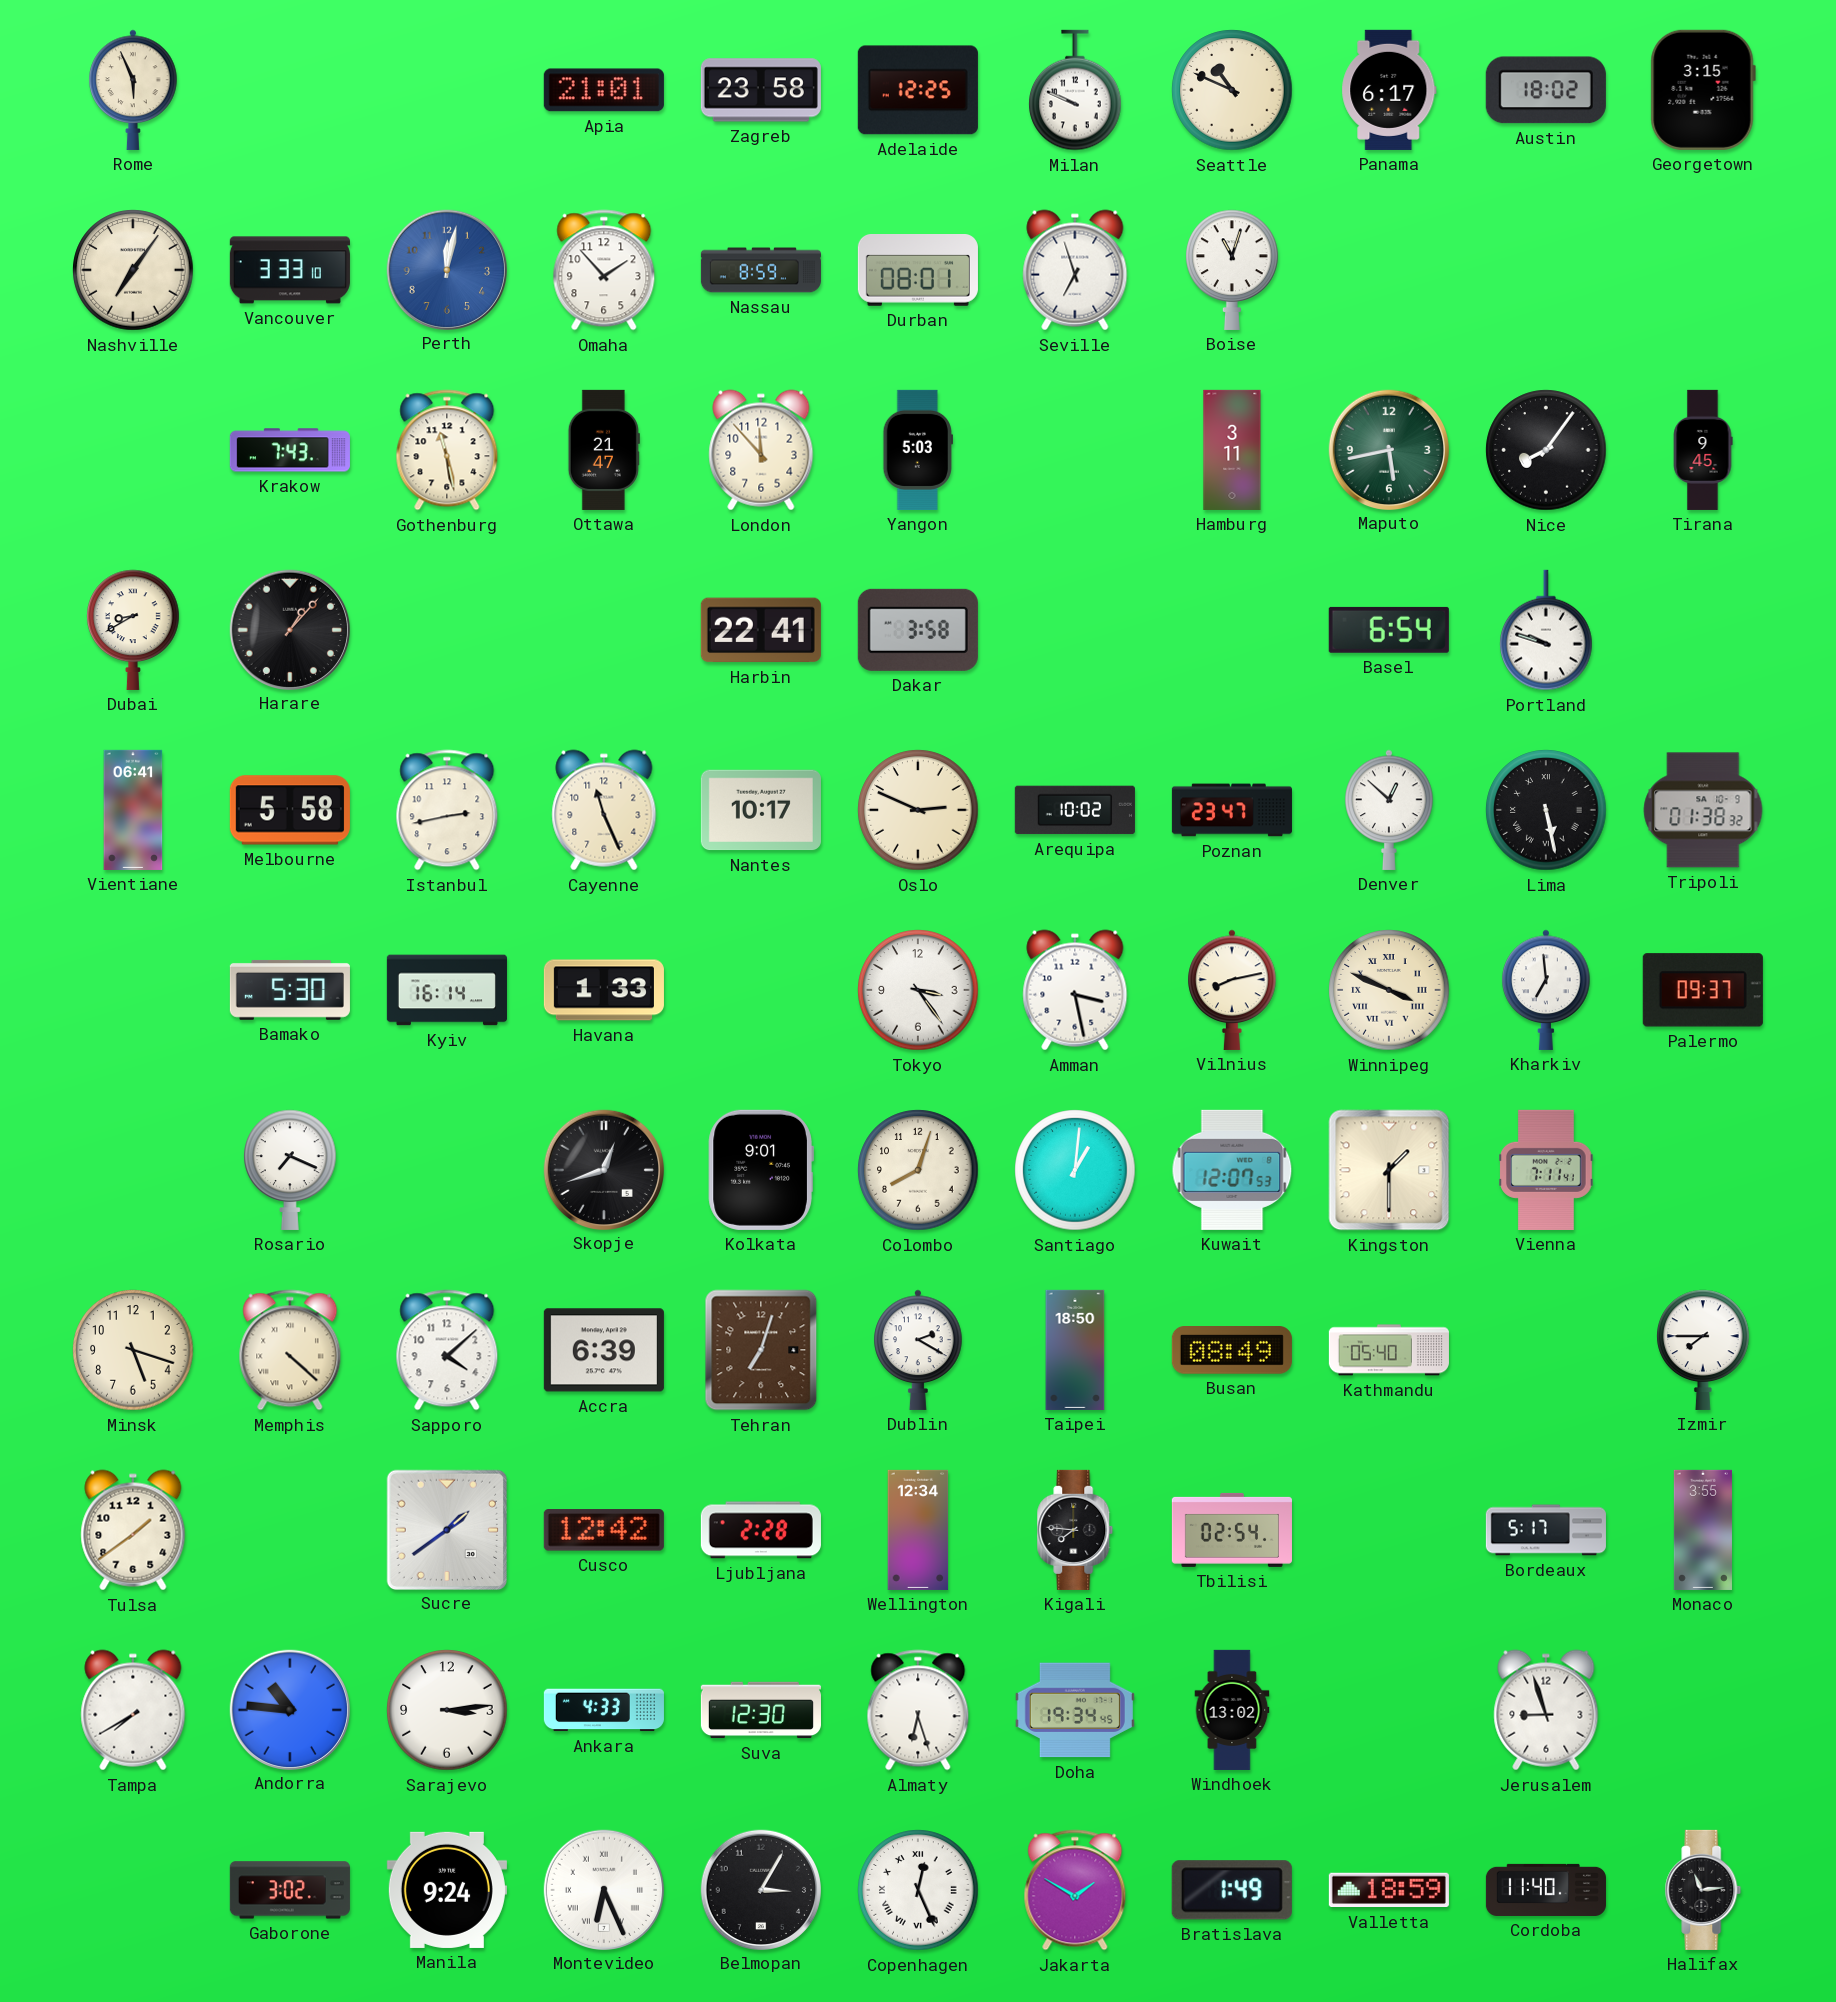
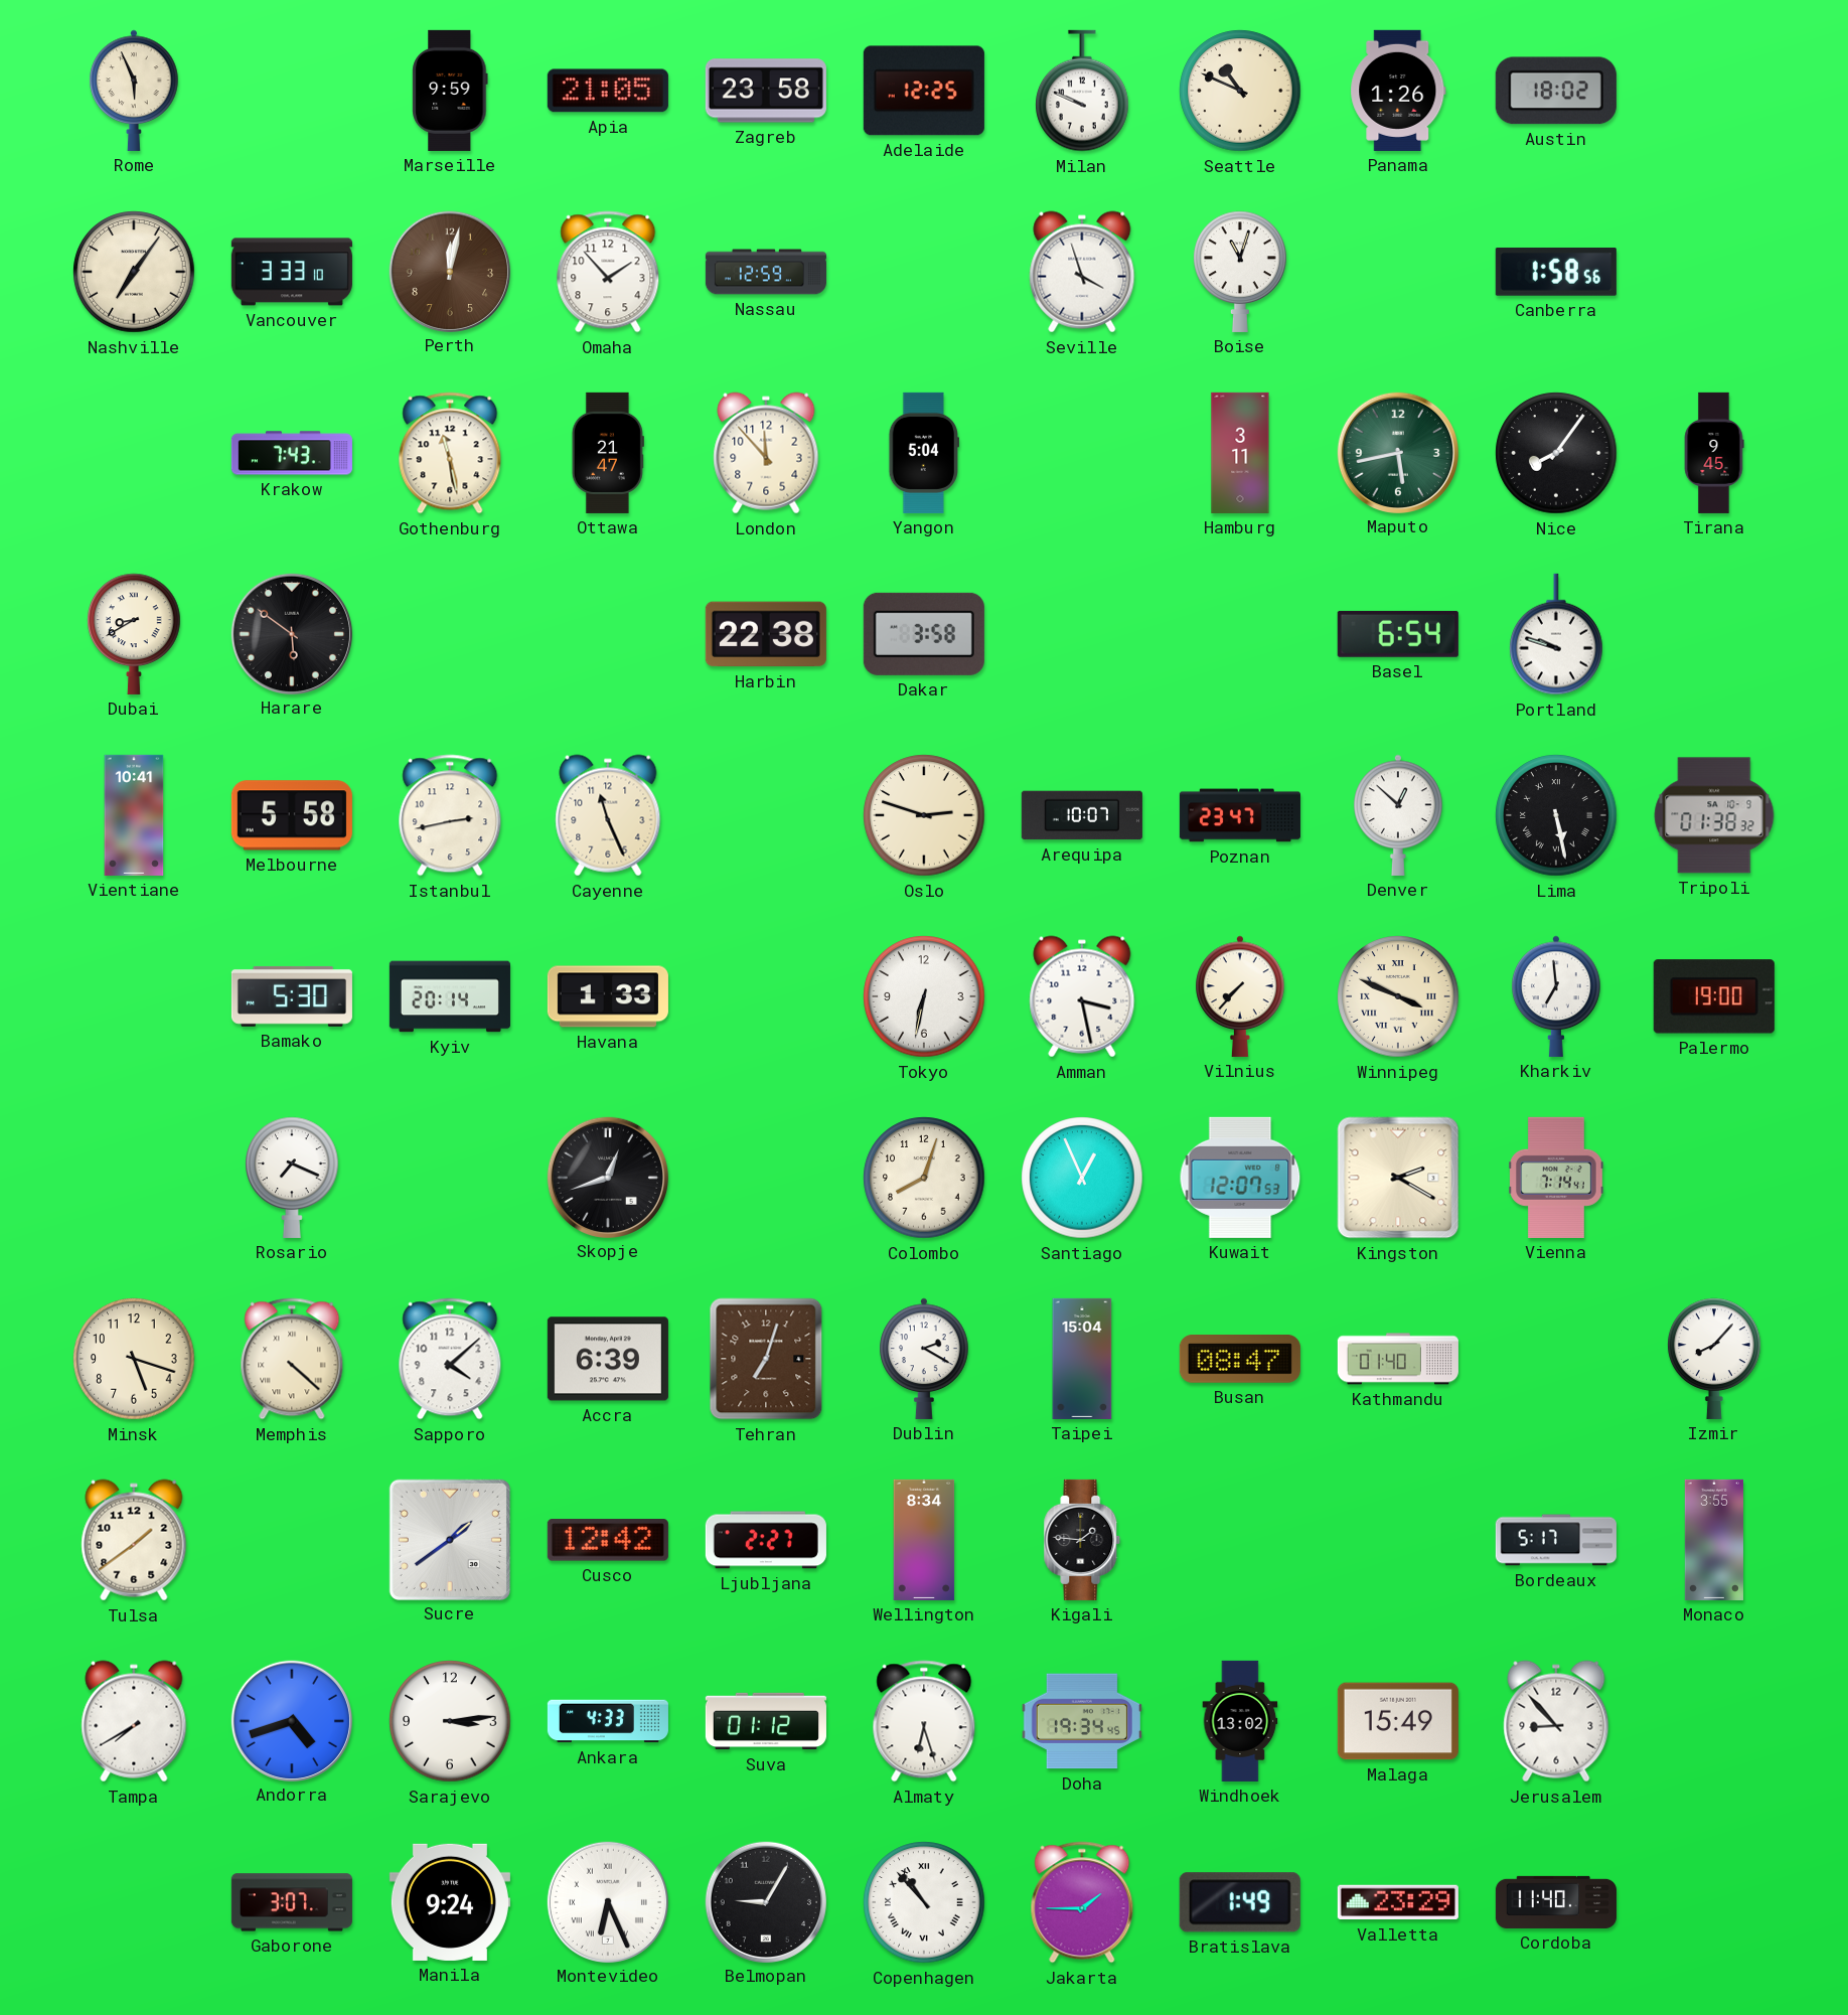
Marseille: none -> 9:59 (450, 91)
Apia: 21:01 -> 21:05 (608, 91)
Panama: 6:17 -> 1:26 (1398, 91)
Georgetown: 3:15 -> none (1703, 90)
Perth dial: blue -> brown (449, 271)
Nassau: 8:59 -> 12:59 (766, 272)
Durban: 08:01 -> none (918, 270)
Seville: 6:57 -> 3:57 (1082, 272)
Canberra: none -> 1:58 (1556, 272)
Yangon: 5:03 -> 5:04 (923, 453)
Harare: 1:07 -> 5:51 (291, 633)
Harbin: 22:41 -> 22:38 (766, 634)
Vientiane: 06:41 -> 10:41 (134, 815)
Nantes: 10:17 -> none (761, 810)
Oslo: 2:49 -> 2:48 (924, 815)
Arequipa: 10:02 -> 10:07 (1082, 815)
Kyiv: 16:14 -> 20:14 (450, 996)
Tokyo: 3:24 -> 6:32 (924, 996)
Vilnius: 8:13 -> 7:37 (1240, 996)
Palermo: 09:37 -> 19:00 (1714, 996)
Kolkata: 9:01 -> none (761, 1170)
Santiago: 1:01 -> 12:56 (1082, 1178)
Kingston: 1:30 -> 2:20 (1398, 1178)
Vienna: 7:11 -> 7:14 (1556, 1178)
Taipei: 18:50 -> 15:04 (1082, 1359)
Busan: 08:49 -> 08:47 (1240, 1360)
Kathmandu: 05:40 -> 01:40 (1398, 1359)
Izmir: 7:45 -> 8:07 (1714, 1359)
Ljubljana: 2:28 -> 2:27 (766, 1540)
Wellington: 12:34 -> 8:34 (924, 1540)
Kigali: 7:46 -> 1:46 (1082, 1540)
Tbilisi: 02:54 -> none (1232, 1530)
Andorra: 10:46 -> 4:42 (291, 1720)
Suva: 12:30 -> 01:12 (766, 1721)
Malaga: none -> 15:49 (1398, 1721)
Jerusalem: 8:57 -> 8:53 (1556, 1721)
Gaborone: 3:02 -> 3:07 (292, 1902)
Belmopan: 3:05 -> 9:05 (765, 1901)
Copenhagen: 12:26 -> 10:53 (924, 1902)
Jakarta: 1:50 -> 1:45 (1082, 1902)
Valletta: 18:59 -> 23:29 (1398, 1902)
Halifax: 11:14 -> none (1703, 1890)
